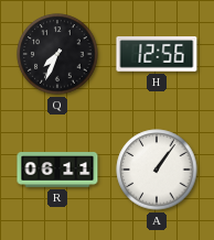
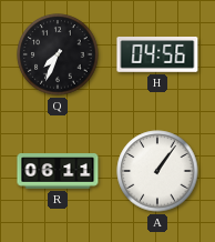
H: 12:56 -> 04:56 (157, 56)
